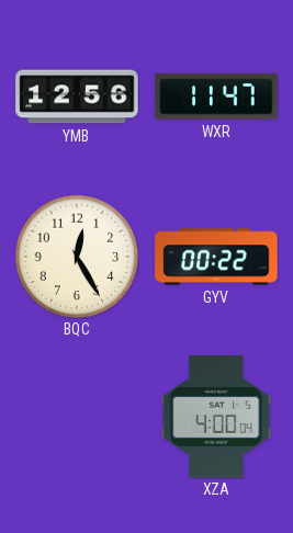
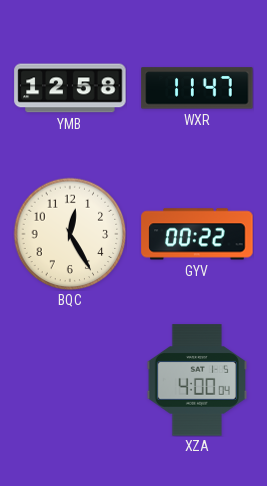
YMB: 12:56 -> 12:58 (70, 88)
